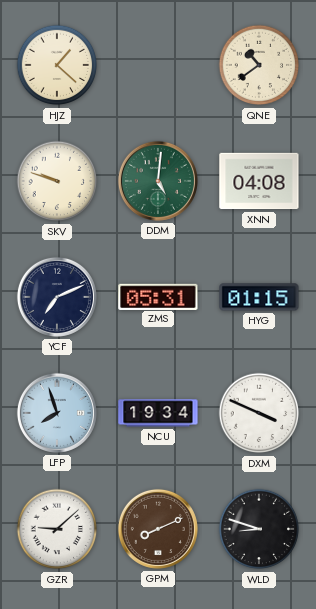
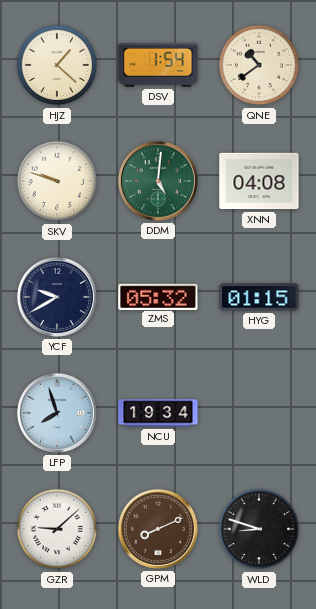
DSV: none -> 1:54 (158, 66)
YCF: 7:11 -> 9:40 (57, 297)
ZMS: 05:31 -> 05:32 (158, 296)
DXM: 3:49 -> none (259, 413)
